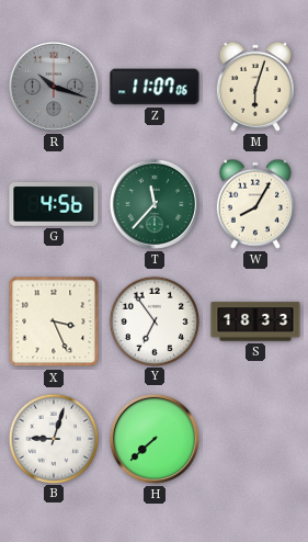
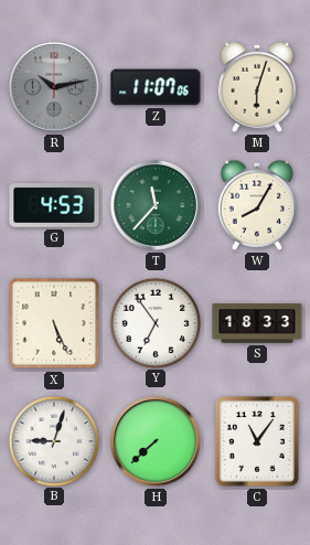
R: 10:18 -> 10:13 (54, 87)
G: 4:56 -> 4:53 (54, 205)
X: 3:26 -> 5:26 (54, 323)
C: none -> 11:06 (257, 441)
